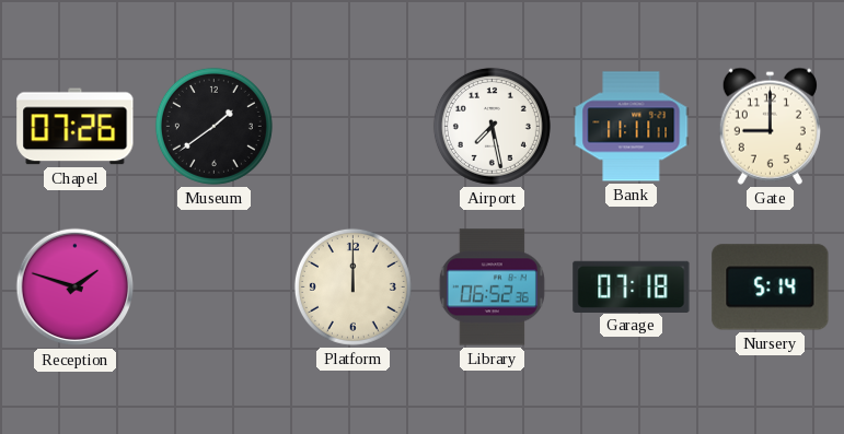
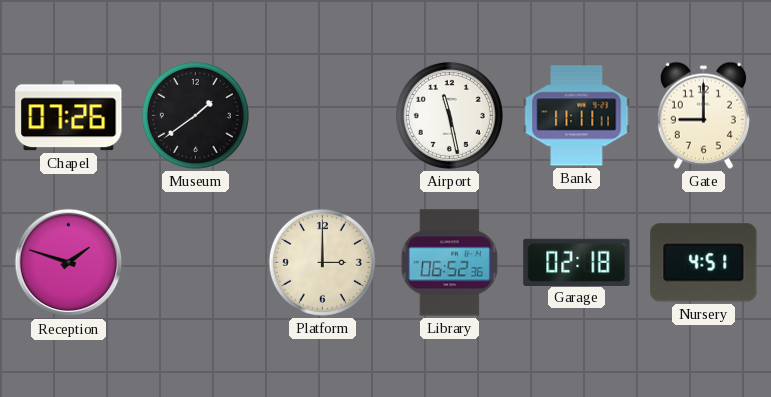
Airport: 7:28 -> 11:28 (449, 115)
Platform: 12:00 -> 3:00 (322, 262)
Garage: 07:18 -> 02:18 (577, 262)
Nursery: 5:14 -> 4:51 (704, 263)
